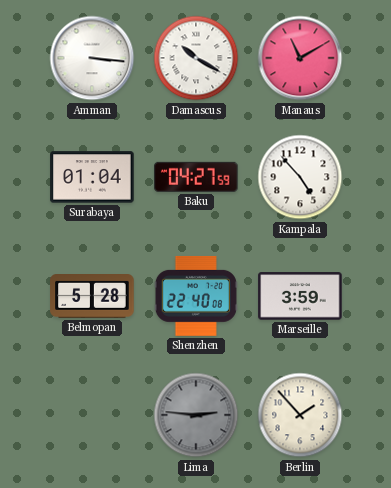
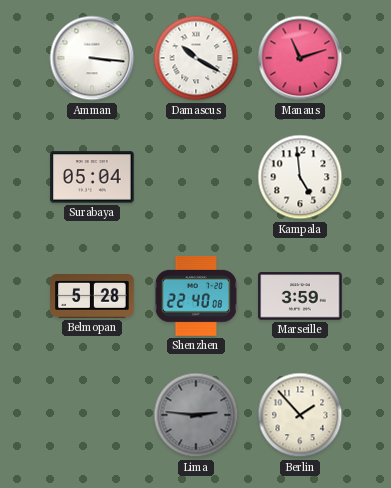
Manaus: 11:10 -> 11:12 (300, 58)
Surabaya: 01:04 -> 05:04 (92, 177)
Baku: 04:27 -> none (196, 177)
Kampala: 4:53 -> 4:59 (300, 177)
